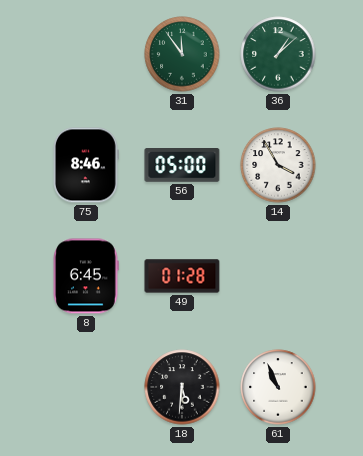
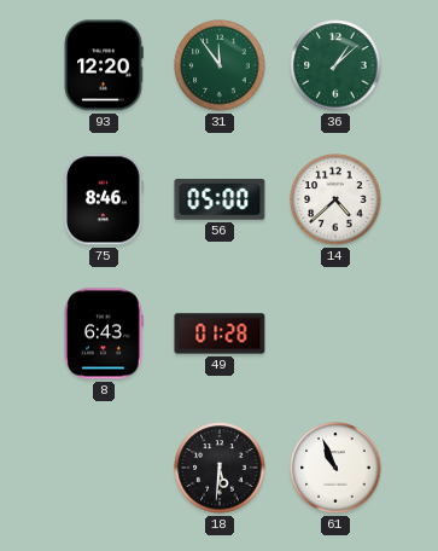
93: none -> 12:20 (104, 65)
14: 3:55 -> 4:38 (335, 199)
8: 6:45 -> 6:43 (104, 333)
